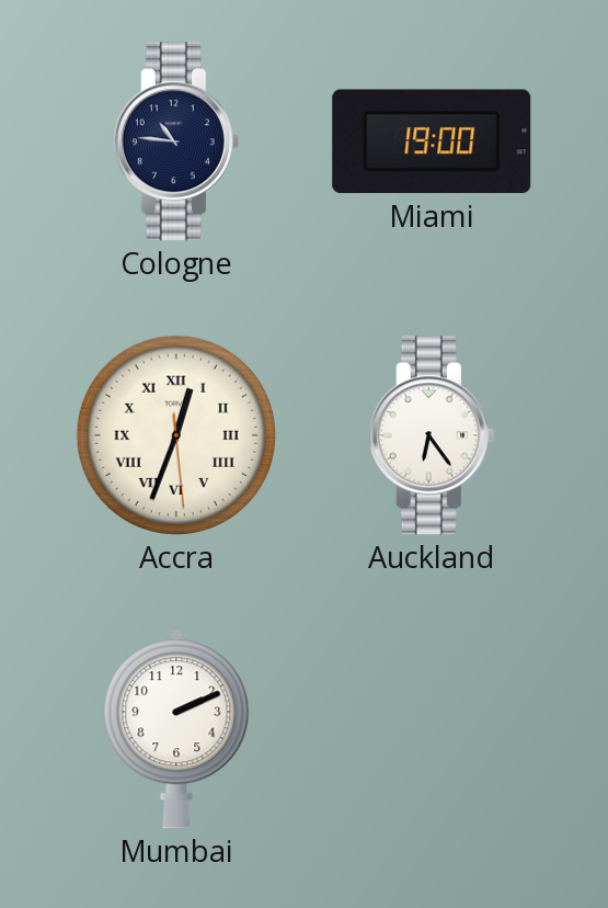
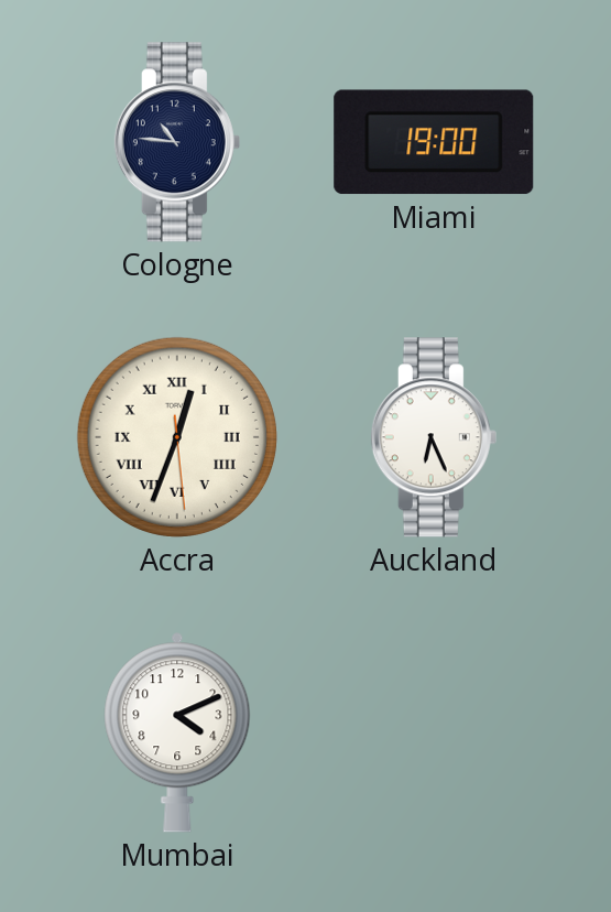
Auckland: 6:24 -> 6:26 (434, 437)
Mumbai: 2:11 -> 4:11 (177, 732)
